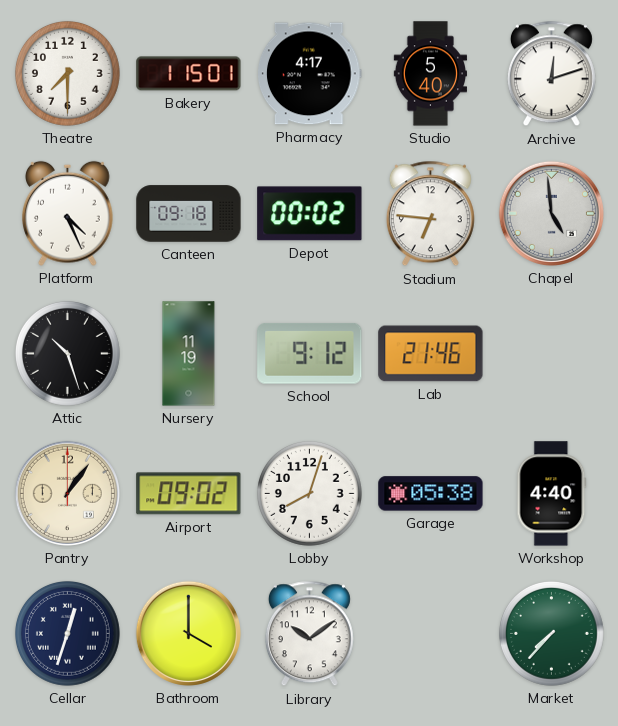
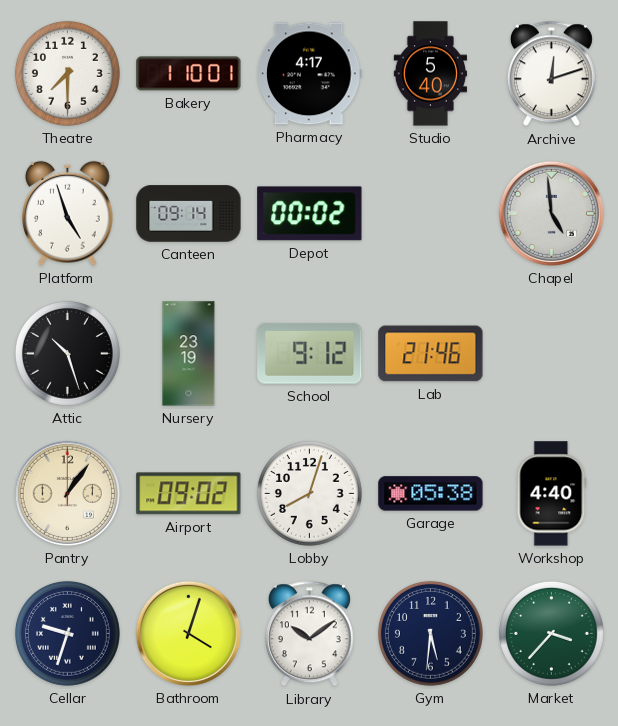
Bakery: 1:15 -> 1:10 (189, 74)
Platform: 4:26 -> 4:57 (68, 213)
Canteen: 09:18 -> 09:14 (189, 214)
Stadium: 6:46 -> none (430, 214)
Nursery: 11:19 -> 23:19 (189, 354)
Cellar: 12:33 -> 9:33 (67, 633)
Bathroom: 4:00 -> 4:03 (188, 633)
Gym: none -> 5:31 (430, 633)
Market: 7:37 -> 3:37 (551, 633)
